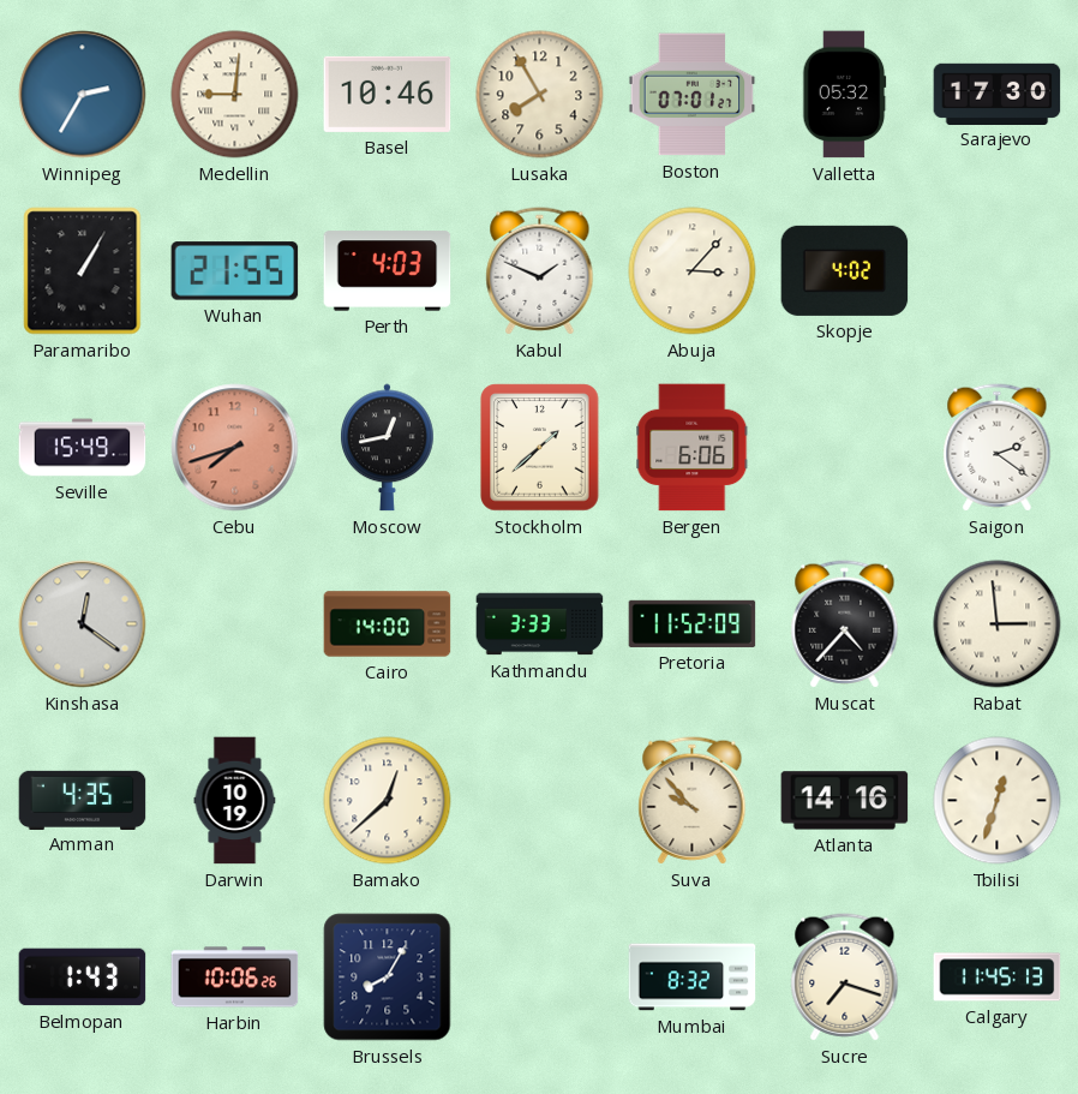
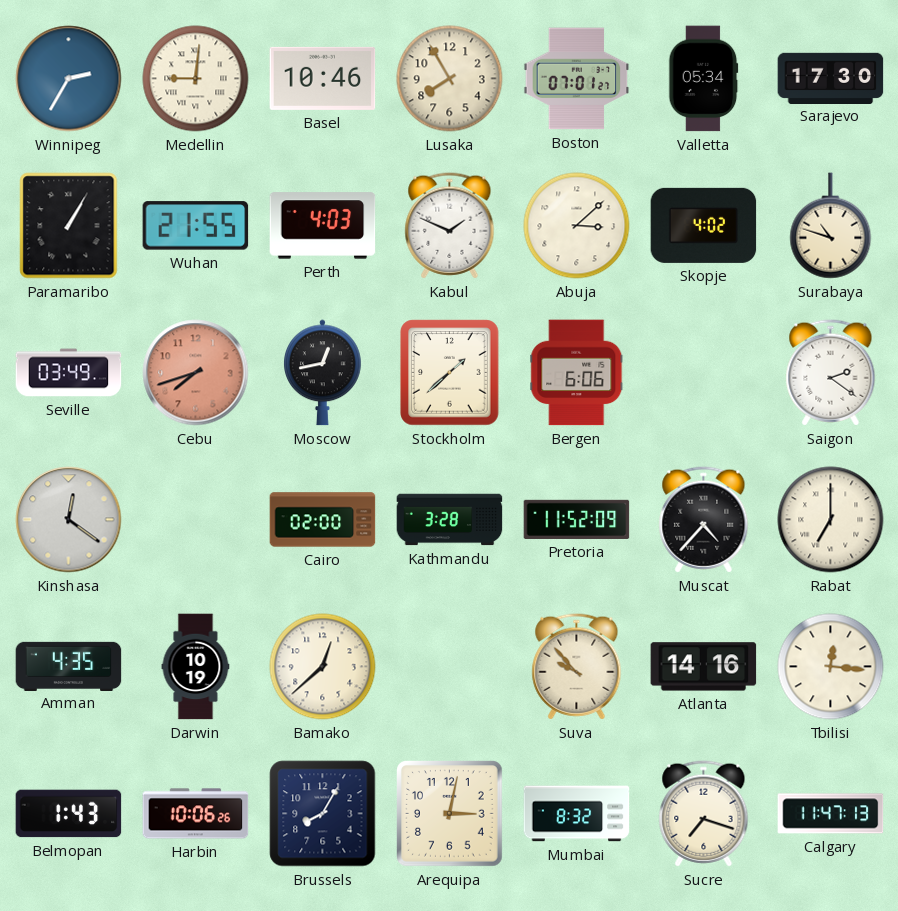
Valletta: 05:32 -> 05:34 (704, 79)
Abuja: 3:07 -> 3:08 (577, 226)
Surabaya: none -> 10:48 (831, 226)
Seville: 15:49 -> 03:49 (69, 373)
Cairo: 14:00 -> 02:00 (323, 520)
Kathmandu: 3:33 -> 3:28 (450, 520)
Rabat: 2:59 -> 7:00 (831, 520)
Tbilisi: 12:33 -> 12:16 (831, 667)
Arequipa: none -> 3:02 (450, 814)
Calgary: 11:45 -> 11:47 (831, 814)
